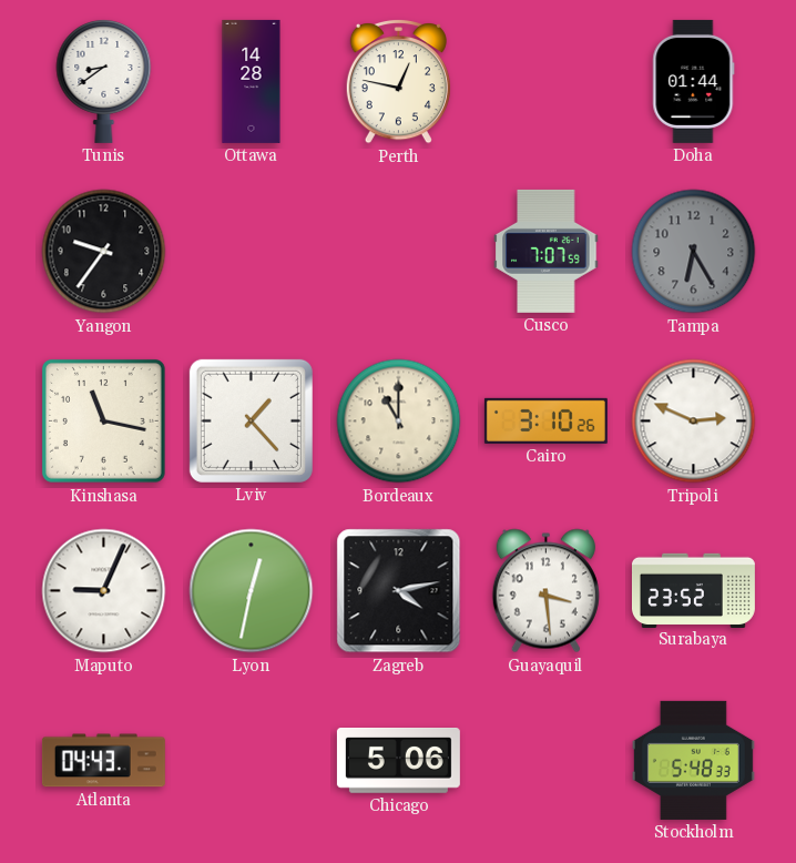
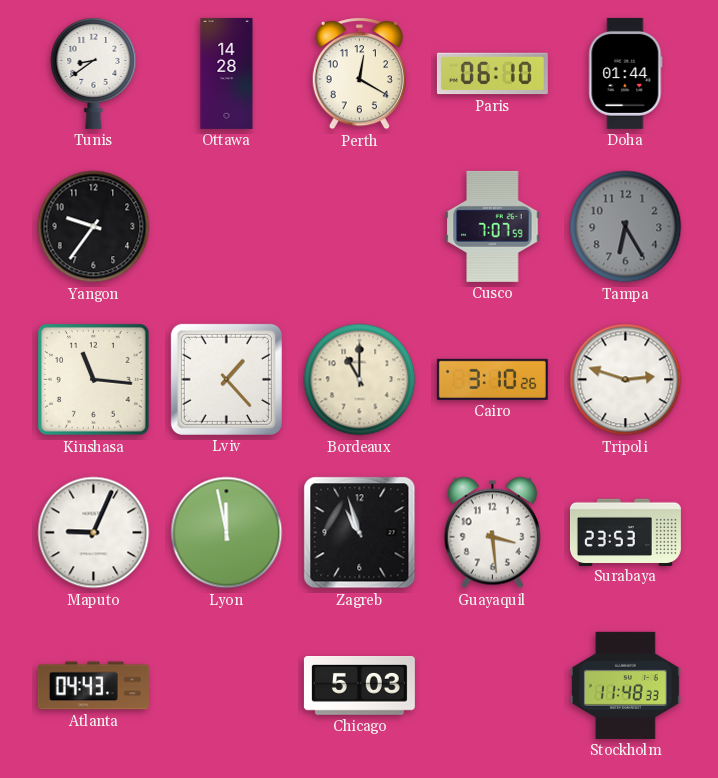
Perth: 12:47 -> 12:20 (359, 74)
Paris: none -> 06:10 (492, 74)
Kinshasa: 11:17 -> 11:16 (93, 379)
Tripoli: 2:49 -> 2:48 (626, 380)
Lyon: 12:32 -> 11:58 (227, 533)
Zagreb: 4:13 -> 10:57 (360, 533)
Surabaya: 23:52 -> 23:53 (625, 532)
Chicago: 5:06 -> 5:03 (359, 686)
Stockholm: 5:48 -> 11:48 (625, 685)
